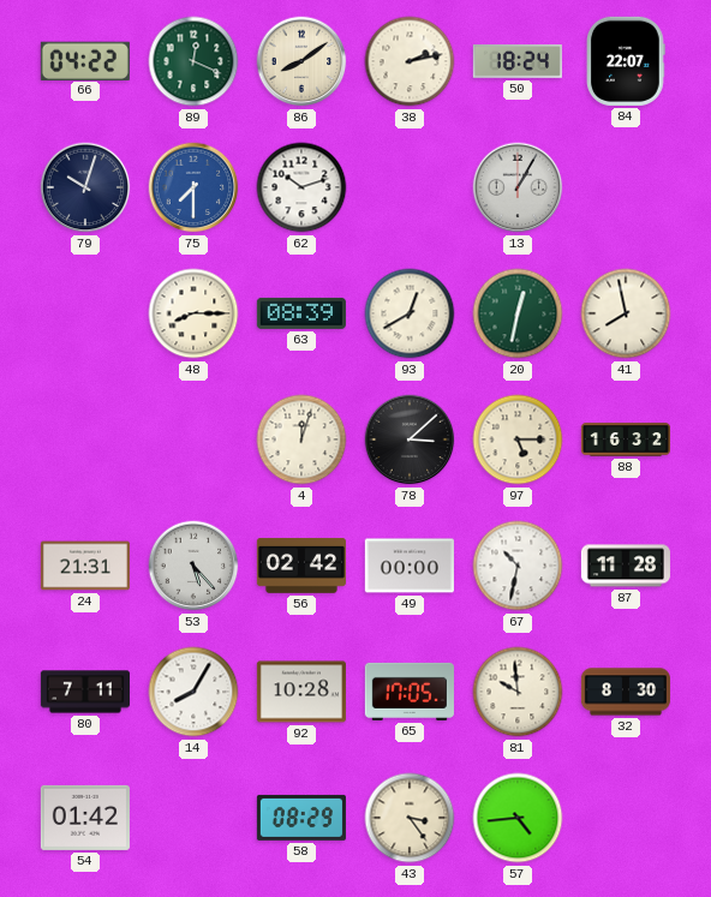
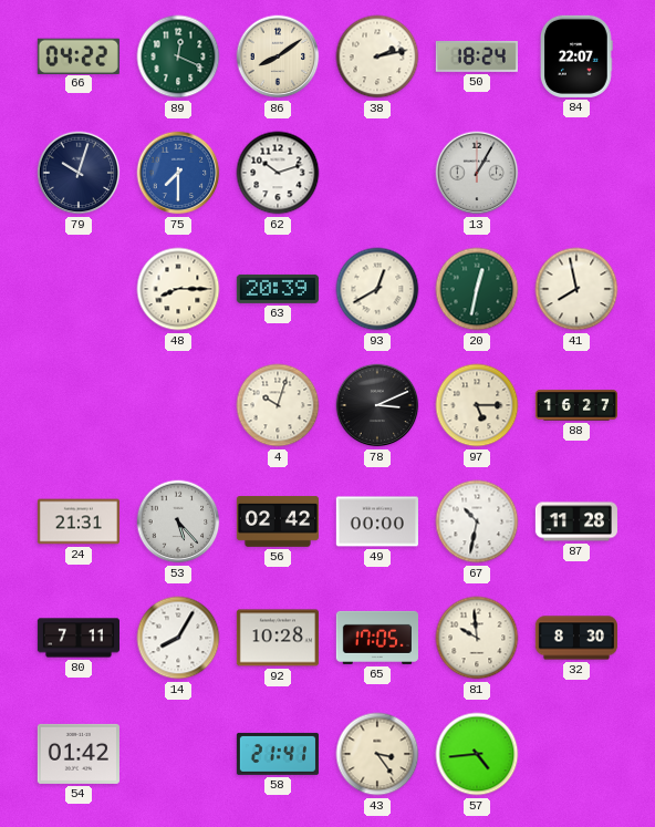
63: 08:39 -> 20:39 (278, 289)
4: 12:03 -> 10:03 (278, 405)
78: 3:08 -> 3:11 (377, 405)
88: 16:32 -> 16:27 (575, 405)
58: 08:29 -> 21:41 (278, 754)
